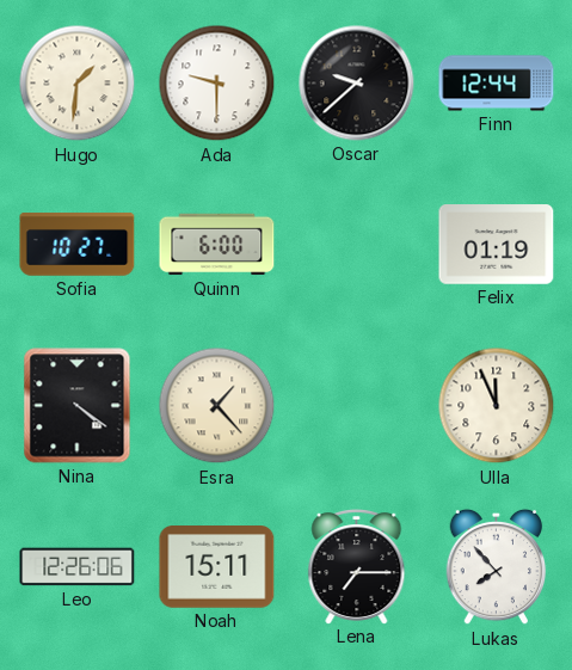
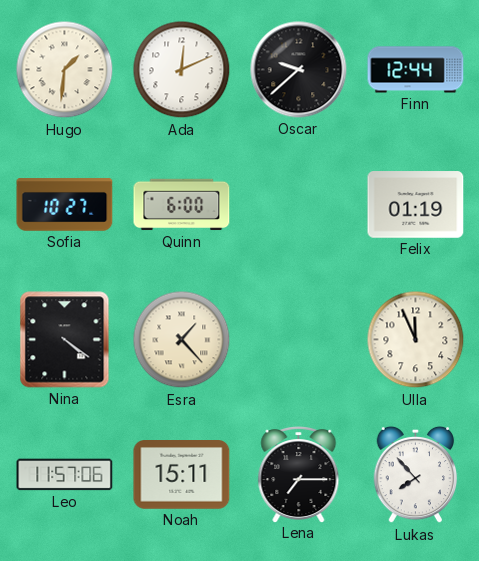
Ada: 9:30 -> 12:11 (182, 70)
Leo: 12:26 -> 11:57 (65, 475)
